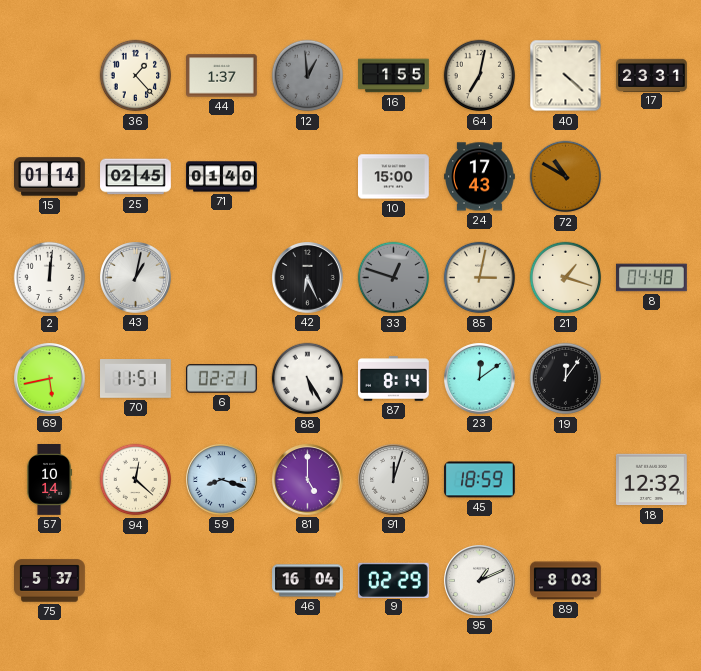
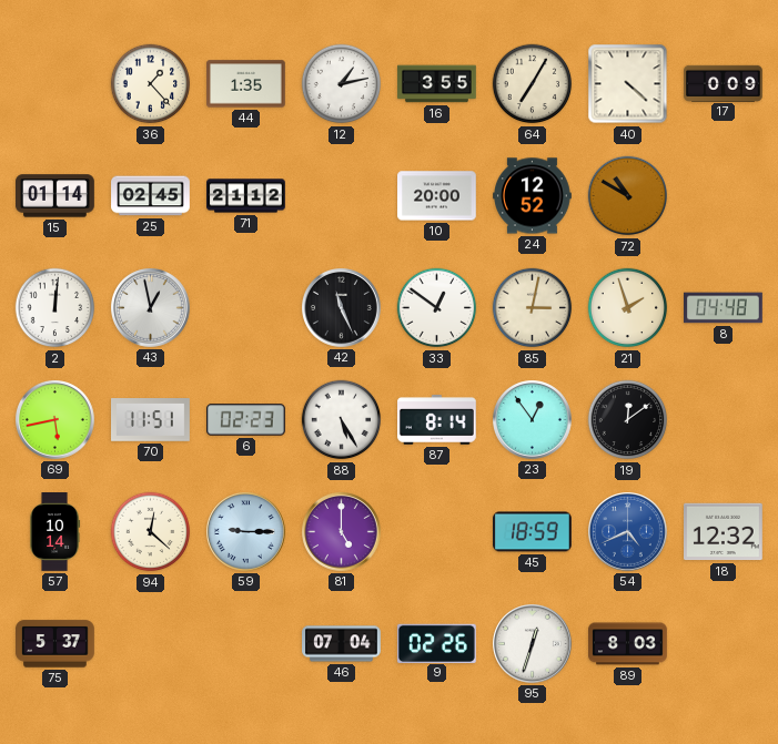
44: 1:37 -> 1:35 (246, 84)
12: 12:59 -> 1:13 (342, 84)
12 dial: grey -> white (342, 84)
16: 1:55 -> 3:55 (437, 84)
64: 7:02 -> 7:05 (533, 84)
17: 23:31 -> 0:09 (724, 83)
71: 01:40 -> 21:12 (246, 196)
10: 15:00 -> 20:00 (437, 196)
24: 17:43 -> 12:52 (533, 196)
43: 1:02 -> 12:58 (151, 308)
42: 6:26 -> 11:26 (342, 308)
33: 12:48 -> 12:51 (437, 308)
33 dial: grey -> white (437, 308)
21: 1:18 -> 1:57 (628, 308)
6: 02:21 -> 02:23 (246, 420)
23: 12:09 -> 12:54 (533, 420)
19: 12:06 -> 12:09 (628, 420)
59: 8:18 -> 9:15 (246, 532)
91: 12:03 -> none (394, 480)
54: none -> 4:41 (628, 532)
46: 16:04 -> 07:04 (342, 644)
9: 02:29 -> 02:26 (437, 643)
95: 1:11 -> 12:33 (533, 644)
